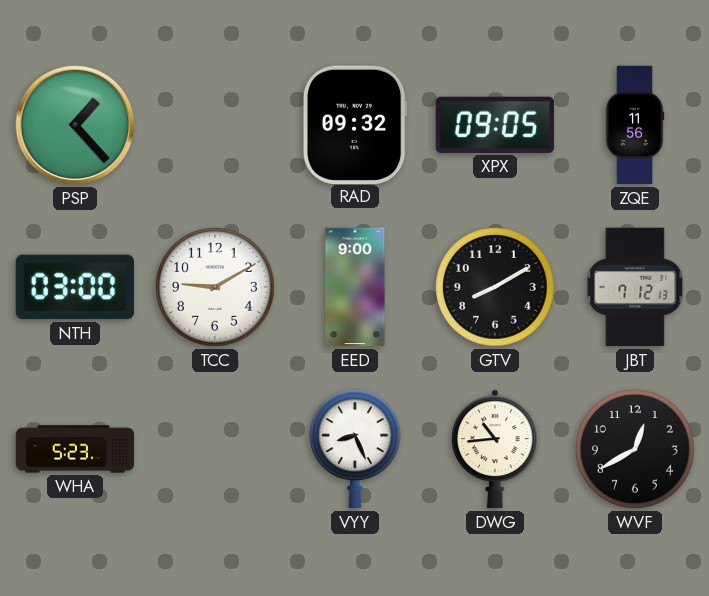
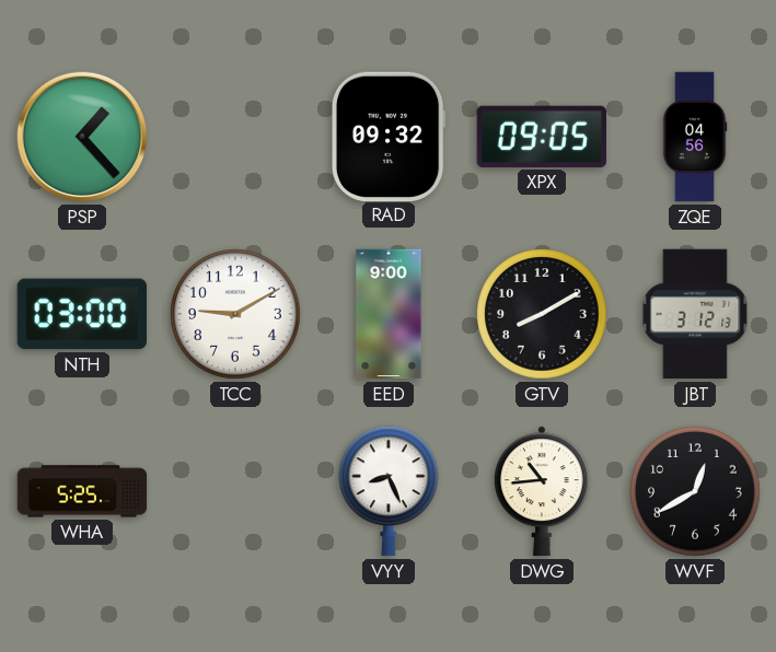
ZQE: 11:56 -> 04:56 (695, 137)
JBT: 7:12 -> 3:12 (695, 314)
WHA: 5:23 -> 5:25 (82, 491)
